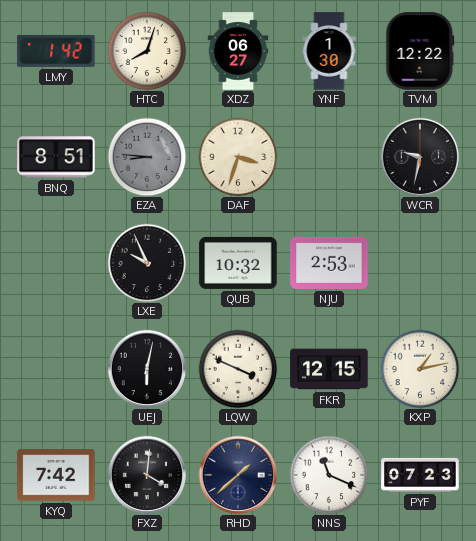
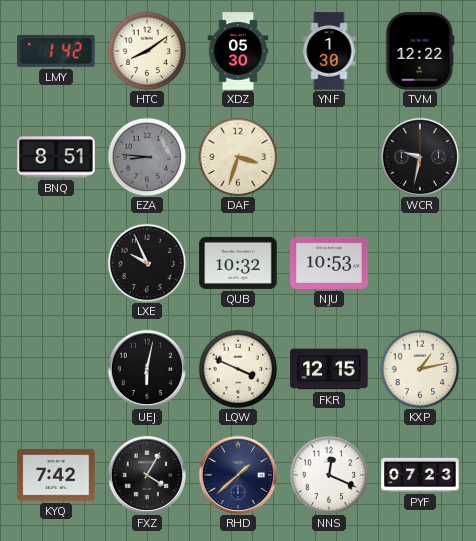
HTC: 8:03 -> 8:09 (147, 51)
XDZ: 06:27 -> 05:30 (238, 51)
NJU: 2:53 -> 10:53 (329, 263)
FXZ: 4:01 -> 4:05 (146, 474)
NNS: 11:19 -> 12:19 (329, 475)
